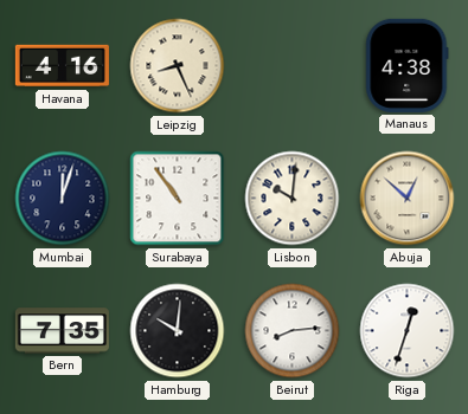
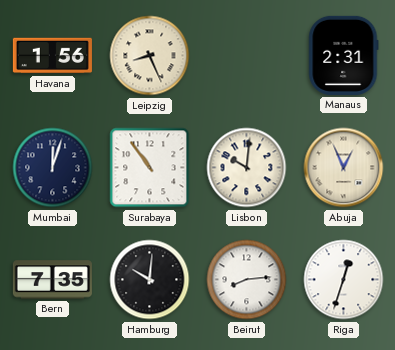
Havana: 4:16 -> 1:56 (52, 56)
Manaus: 4:38 -> 2:31 (344, 55)
Abuja: 12:52 -> 12:56 (344, 168)
